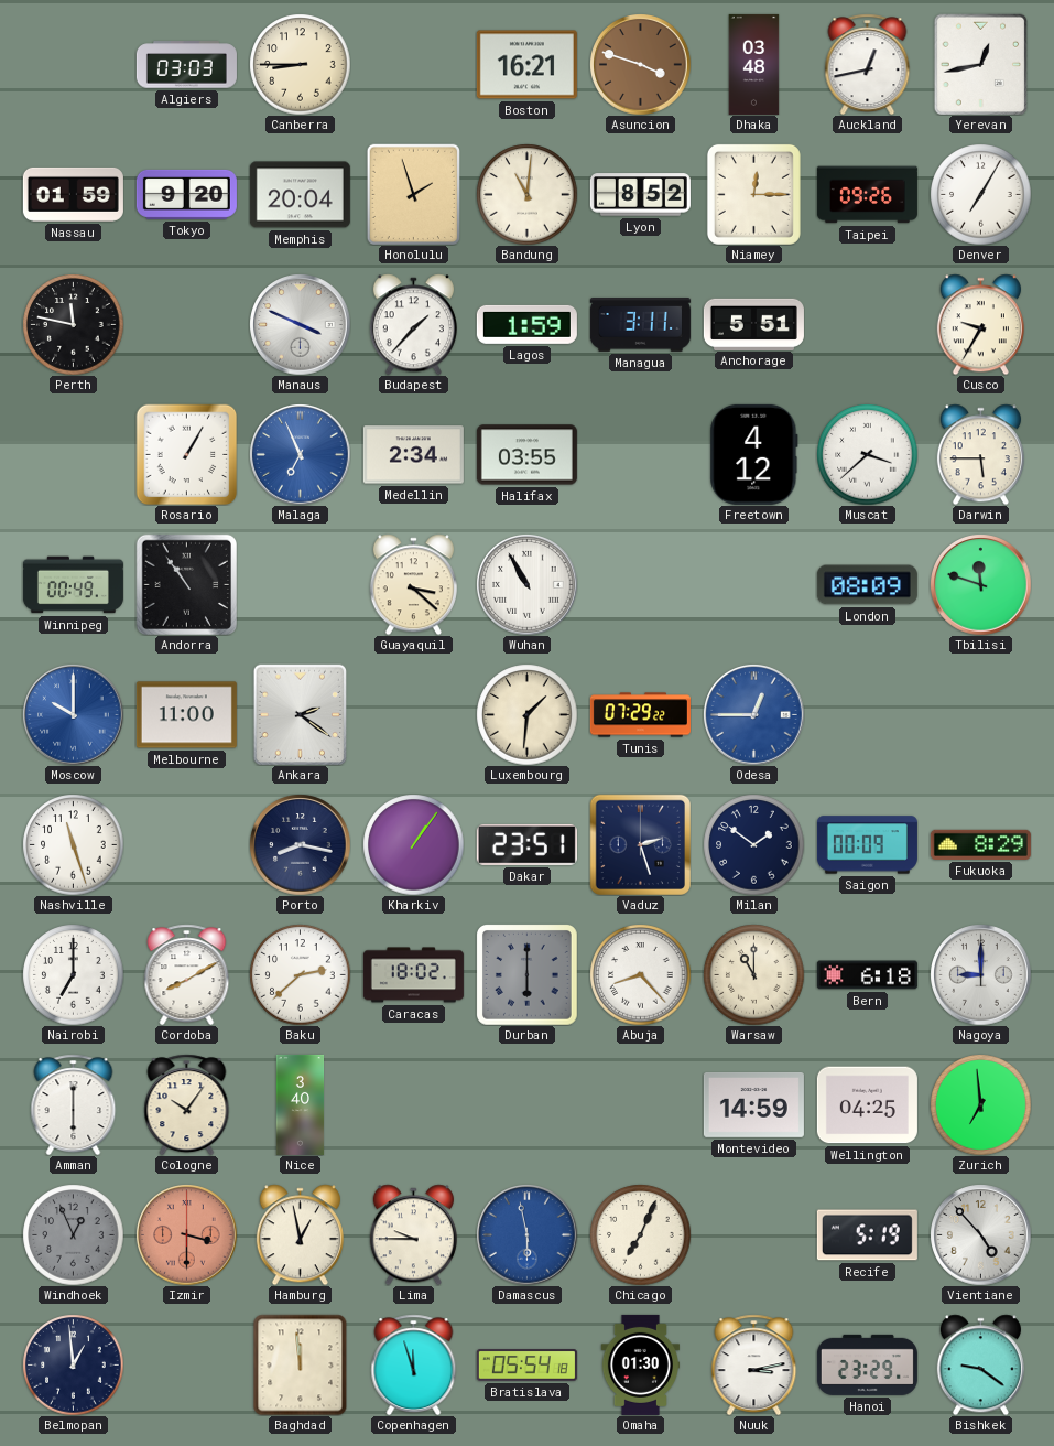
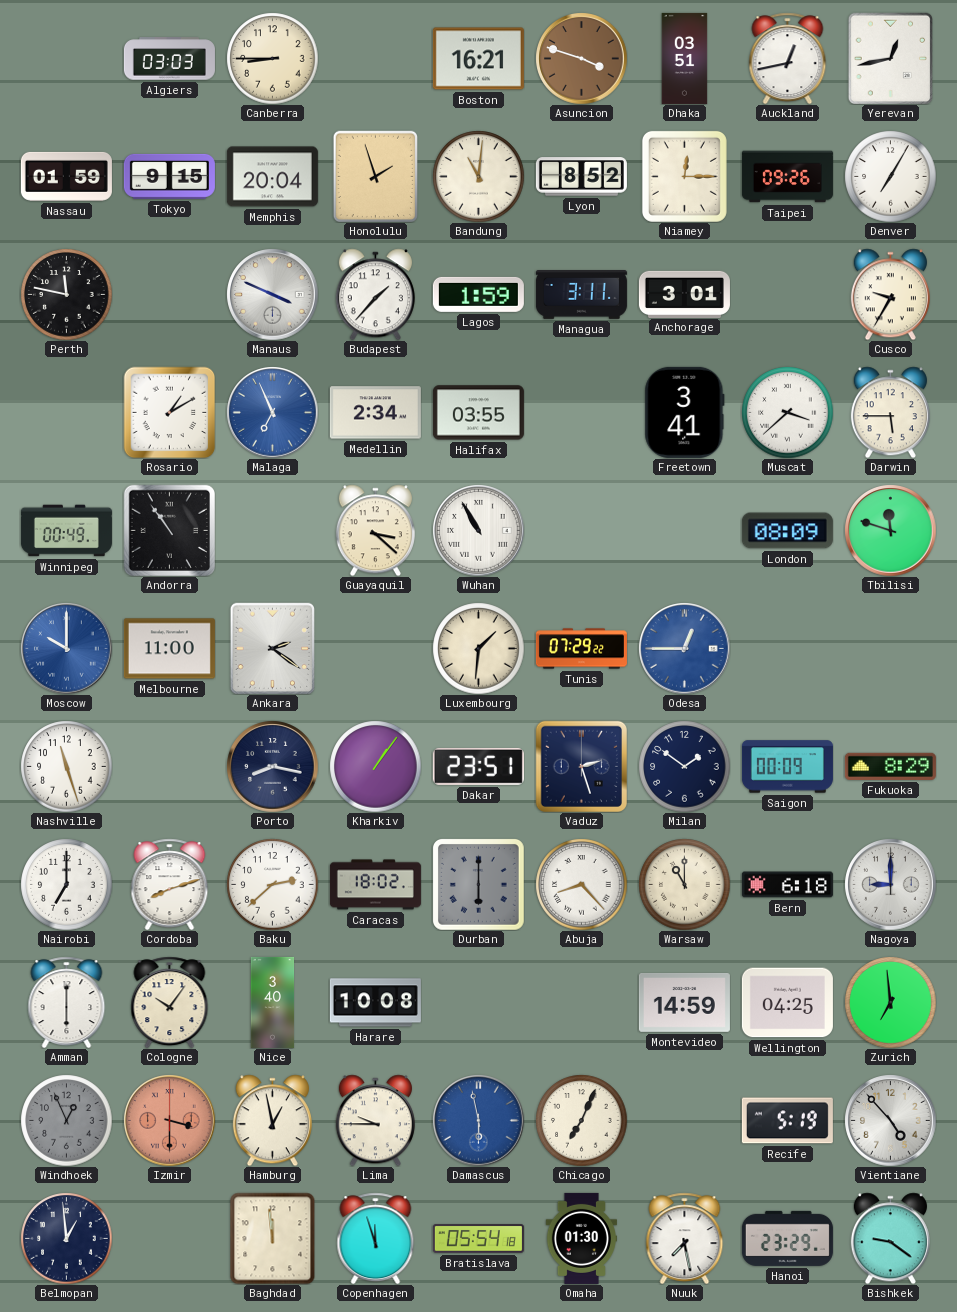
Dhaka: 03:48 -> 03:51 (685, 58)
Tokyo: 9:20 -> 9:15 (169, 176)
Anchorage: 5:51 -> 3:01 (684, 294)
Rosario: 1:05 -> 1:10 (169, 412)
Freetown: 4:12 -> 3:41 (685, 412)
Cordoba: 8:10 -> 8:12 (170, 884)
Harare: none -> 10:08 (375, 1003)
Nuuk: 3:13 -> 7:28 (685, 1238)
